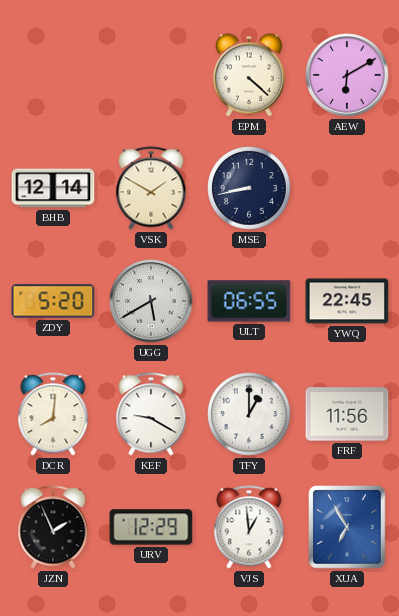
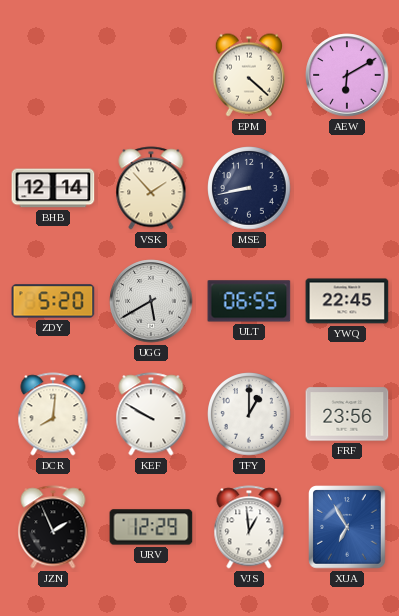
VSK: 1:50 -> 1:53 (151, 188)
KEF: 9:20 -> 9:50 (151, 414)
FRF: 11:56 -> 23:56 (347, 414)
